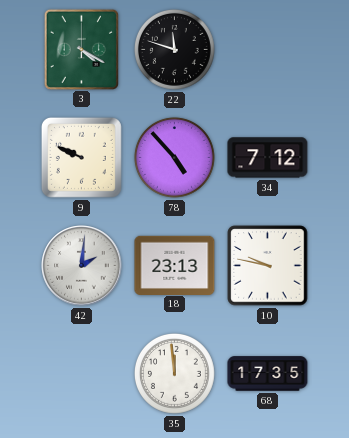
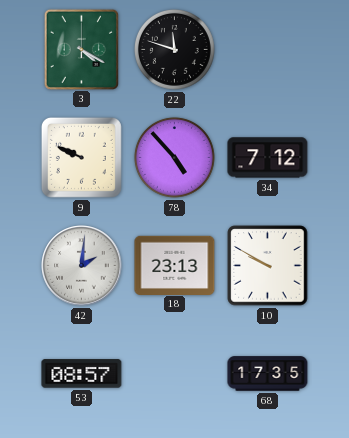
10: 9:47 -> 9:50 (268, 266)
53: none -> 08:57 (82, 374)
35: 11:59 -> none (174, 373)
